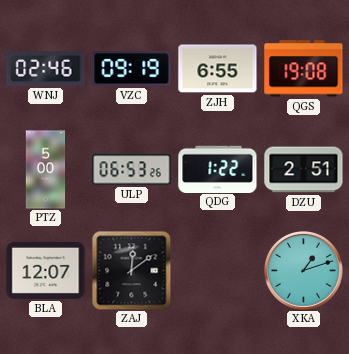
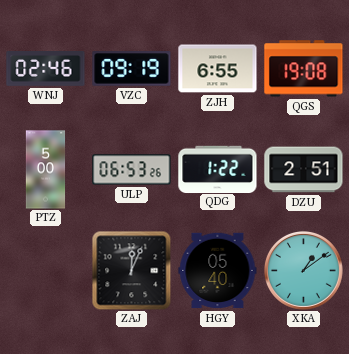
BLA: 12:07 -> none (46, 270)
ZAJ: 12:09 -> 12:04 (131, 270)
HGY: none -> 05:40 (218, 271)
XKA: 1:12 -> 1:09 (303, 270)
